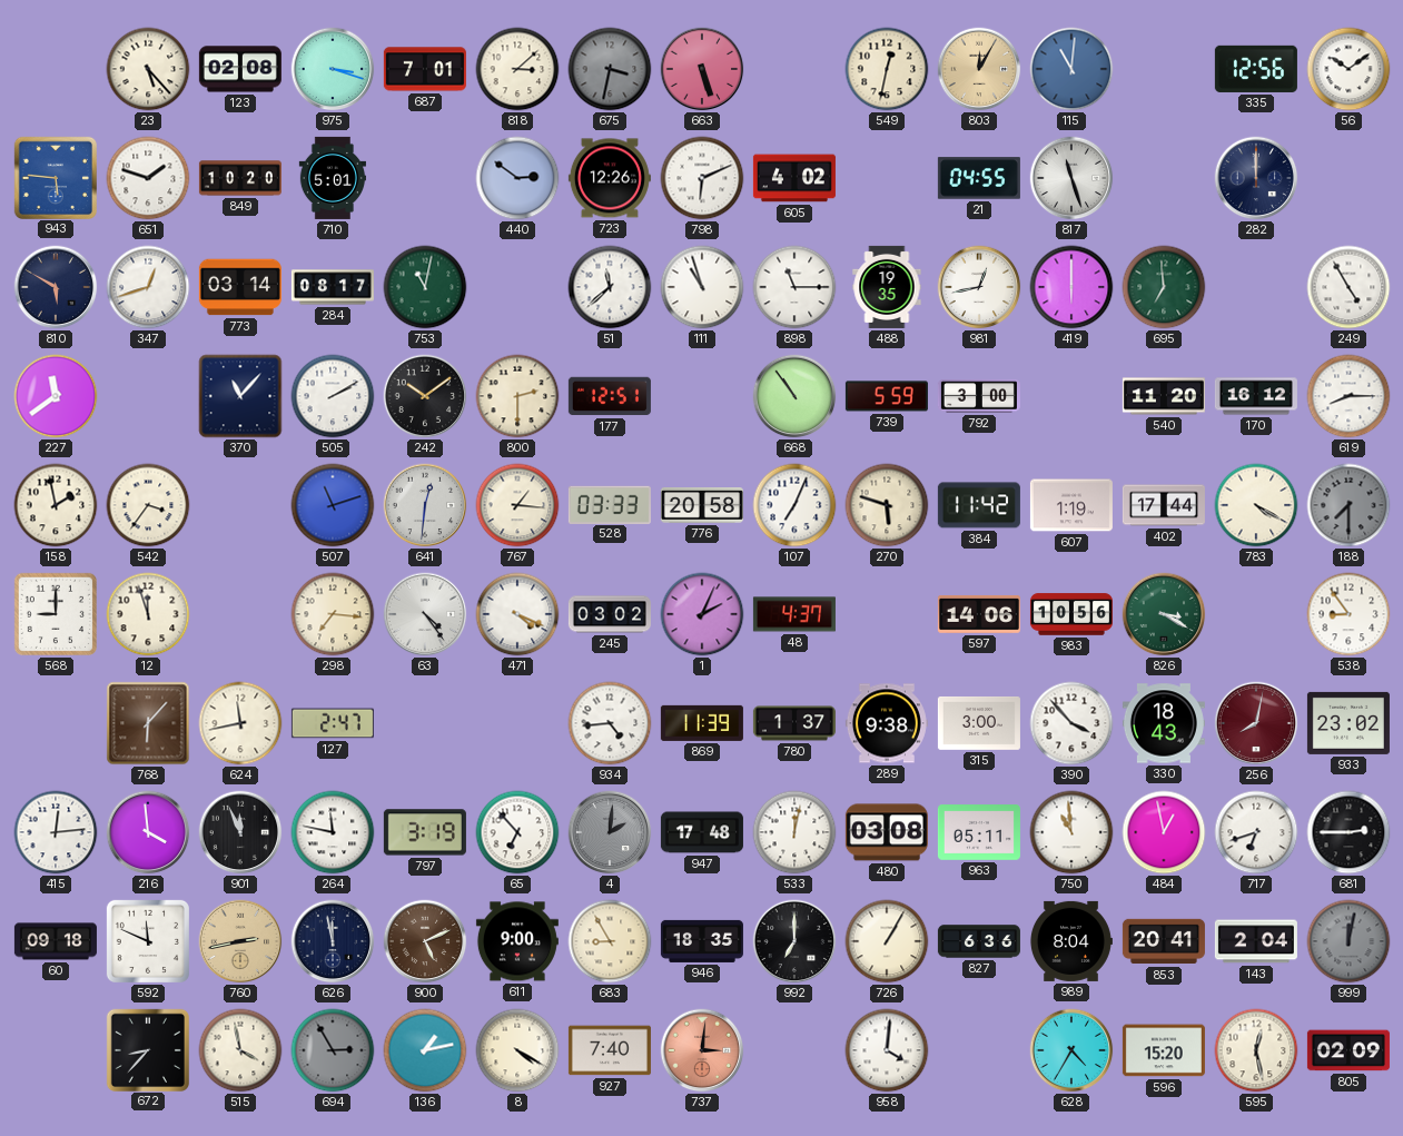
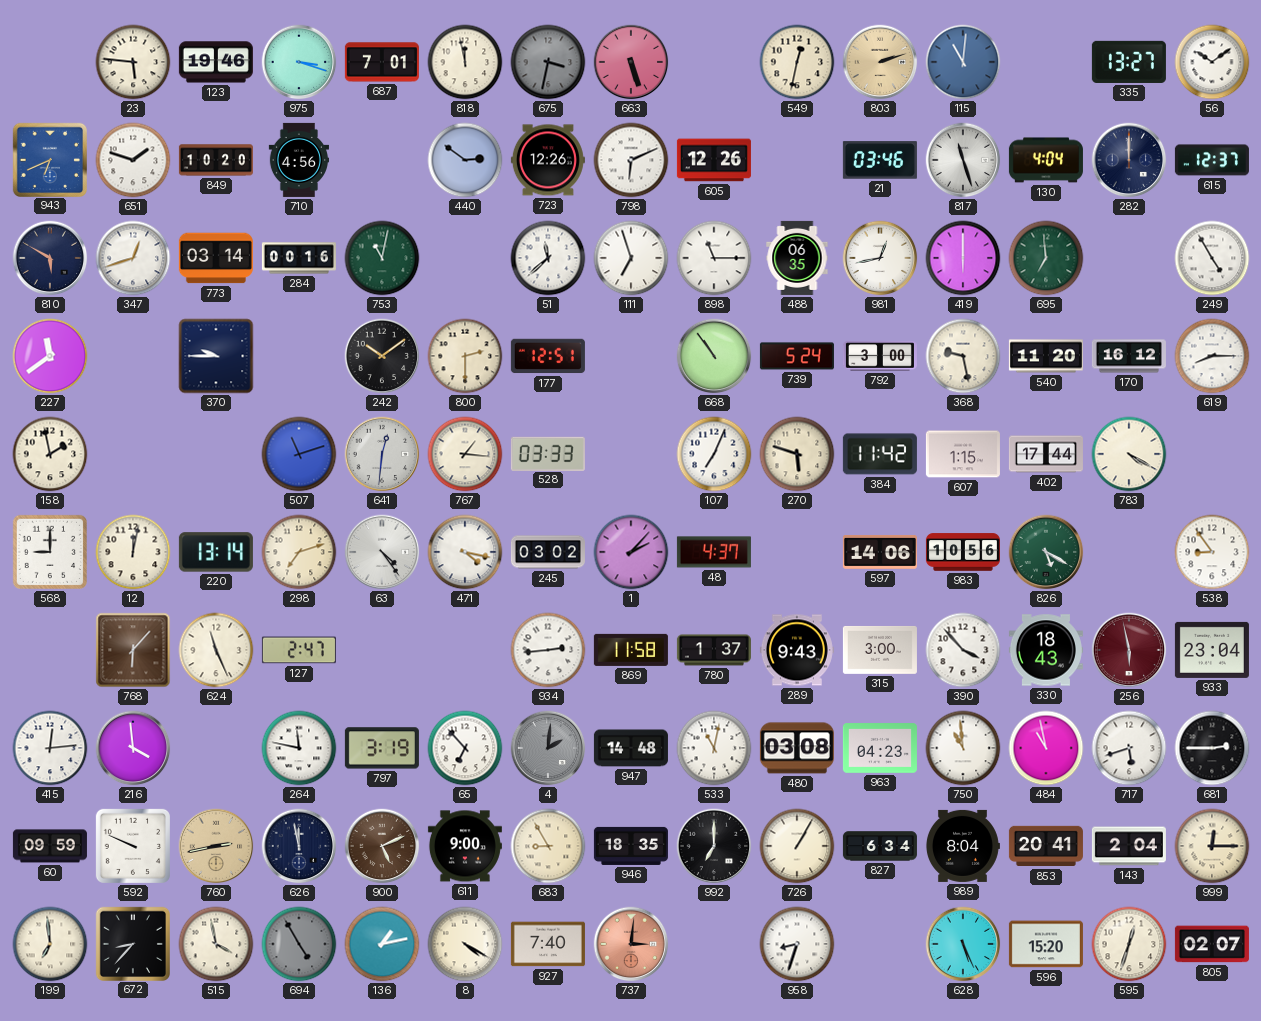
23: 5:23 -> 5:46 (133, 62)
123: 02:08 -> 19:46 (216, 62)
818: 3:08 -> 11:58 (465, 62)
803: 12:05 -> 2:12 (880, 62)
335: 12:56 -> 13:27 (1129, 62)
943: 5:46 -> 6:41 (49, 159)
710: 5:01 -> 4:56 (298, 160)
605: 4:02 -> 12:26 (714, 160)
21: 04:55 -> 03:46 (880, 160)
130: none -> 4:04 (1046, 160)
615: none -> 12:37 (1212, 160)
284: 08:17 -> 00:16 (299, 258)
111: 10:57 -> 6:57 (631, 258)
488: 19:35 -> 06:35 (797, 258)
370: 11:07 -> 9:45 (216, 356)
505: 2:10 -> none (333, 396)
739: 5:59 -> 5:24 (797, 356)
368: none -> 9:28 (963, 356)
542: 3:36 -> none (148, 505)
776: 20:58 -> none (702, 506)
607: 1:19 -> 1:15 (963, 454)
188: 7:30 -> none (1348, 505)
12: 11:57 -> 12:02 (133, 552)
220: none -> 13:14 (216, 552)
298: 7:16 -> 7:12 (299, 552)
471: 4:19 -> 4:17 (465, 552)
1: 2:04 -> 2:07 (631, 552)
826: 3:20 -> 5:20 (1046, 552)
624: 11:43 -> 11:26 (216, 650)
934: 4:44 -> 2:44 (548, 650)
869: 11:39 -> 11:58 (631, 650)
289: 9:38 -> 9:43 (797, 650)
256: 8:02 -> 5:58 (1129, 650)
933: 23:02 -> 23:04 (1212, 650)
901: 11:56 -> none (240, 832)
947: 17:48 -> 14:48 (631, 748)
533: 12:02 -> 11:02 (714, 748)
963: 05:11 -> 04:23 (880, 748)
484: 12:58 -> 10:58 (1046, 748)
717: 6:42 -> 5:42 (1129, 748)
60: 09:18 -> 09:59 (50, 846)
592: 11:49 -> 9:49 (133, 846)
827: 6:36 -> 6:34 (880, 846)
999: 12:02 -> 12:15 (1212, 846)
999 dial: grey -> cream (1212, 846)
199: none -> 6:59 (50, 944)
694: 2:55 -> 4:55 (299, 944)
958: 4:01 -> 8:33 (797, 944)
628: 4:35 -> 5:26 (963, 944)
595: 12:28 -> 12:33 (1129, 944)
805: 02:09 -> 02:07 (1212, 944)
